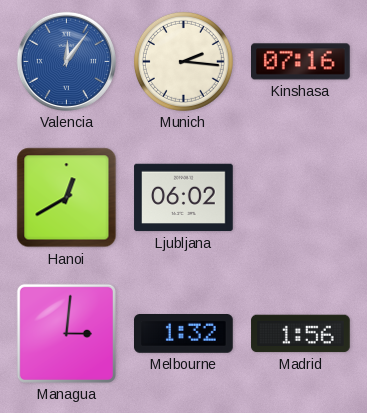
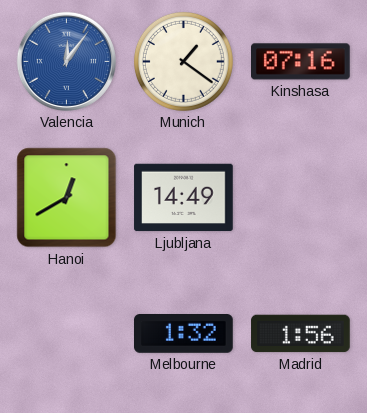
Munich: 2:16 -> 1:21 (183, 61)
Ljubljana: 06:02 -> 14:49 (184, 198)
Managua: 3:01 -> none (66, 333)
